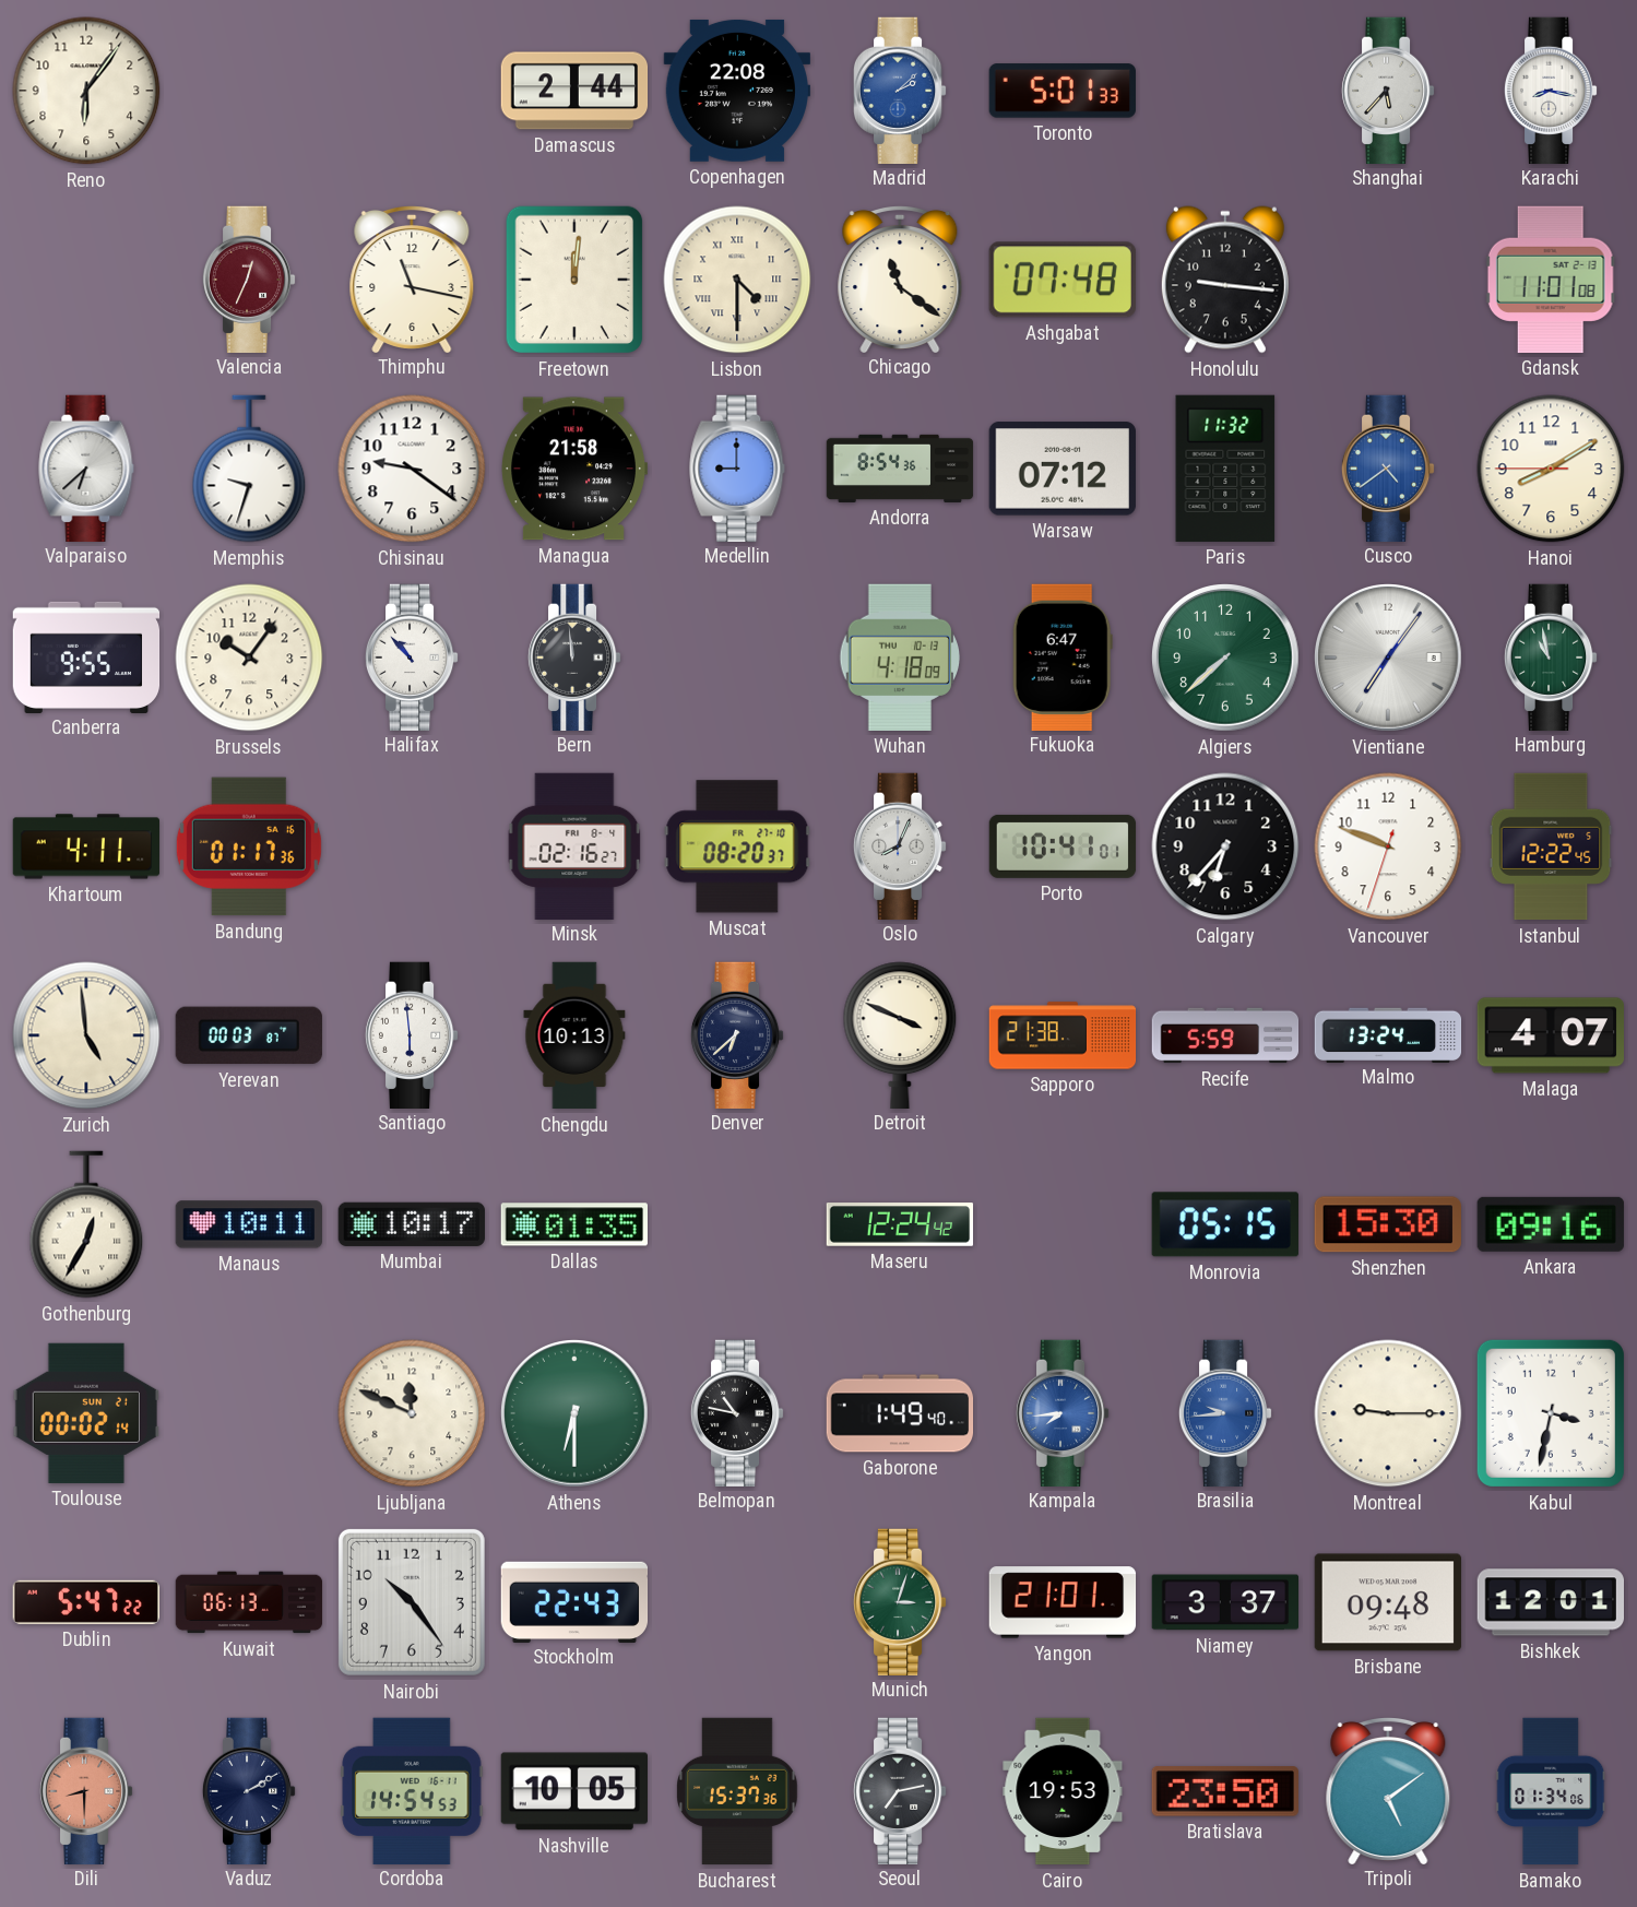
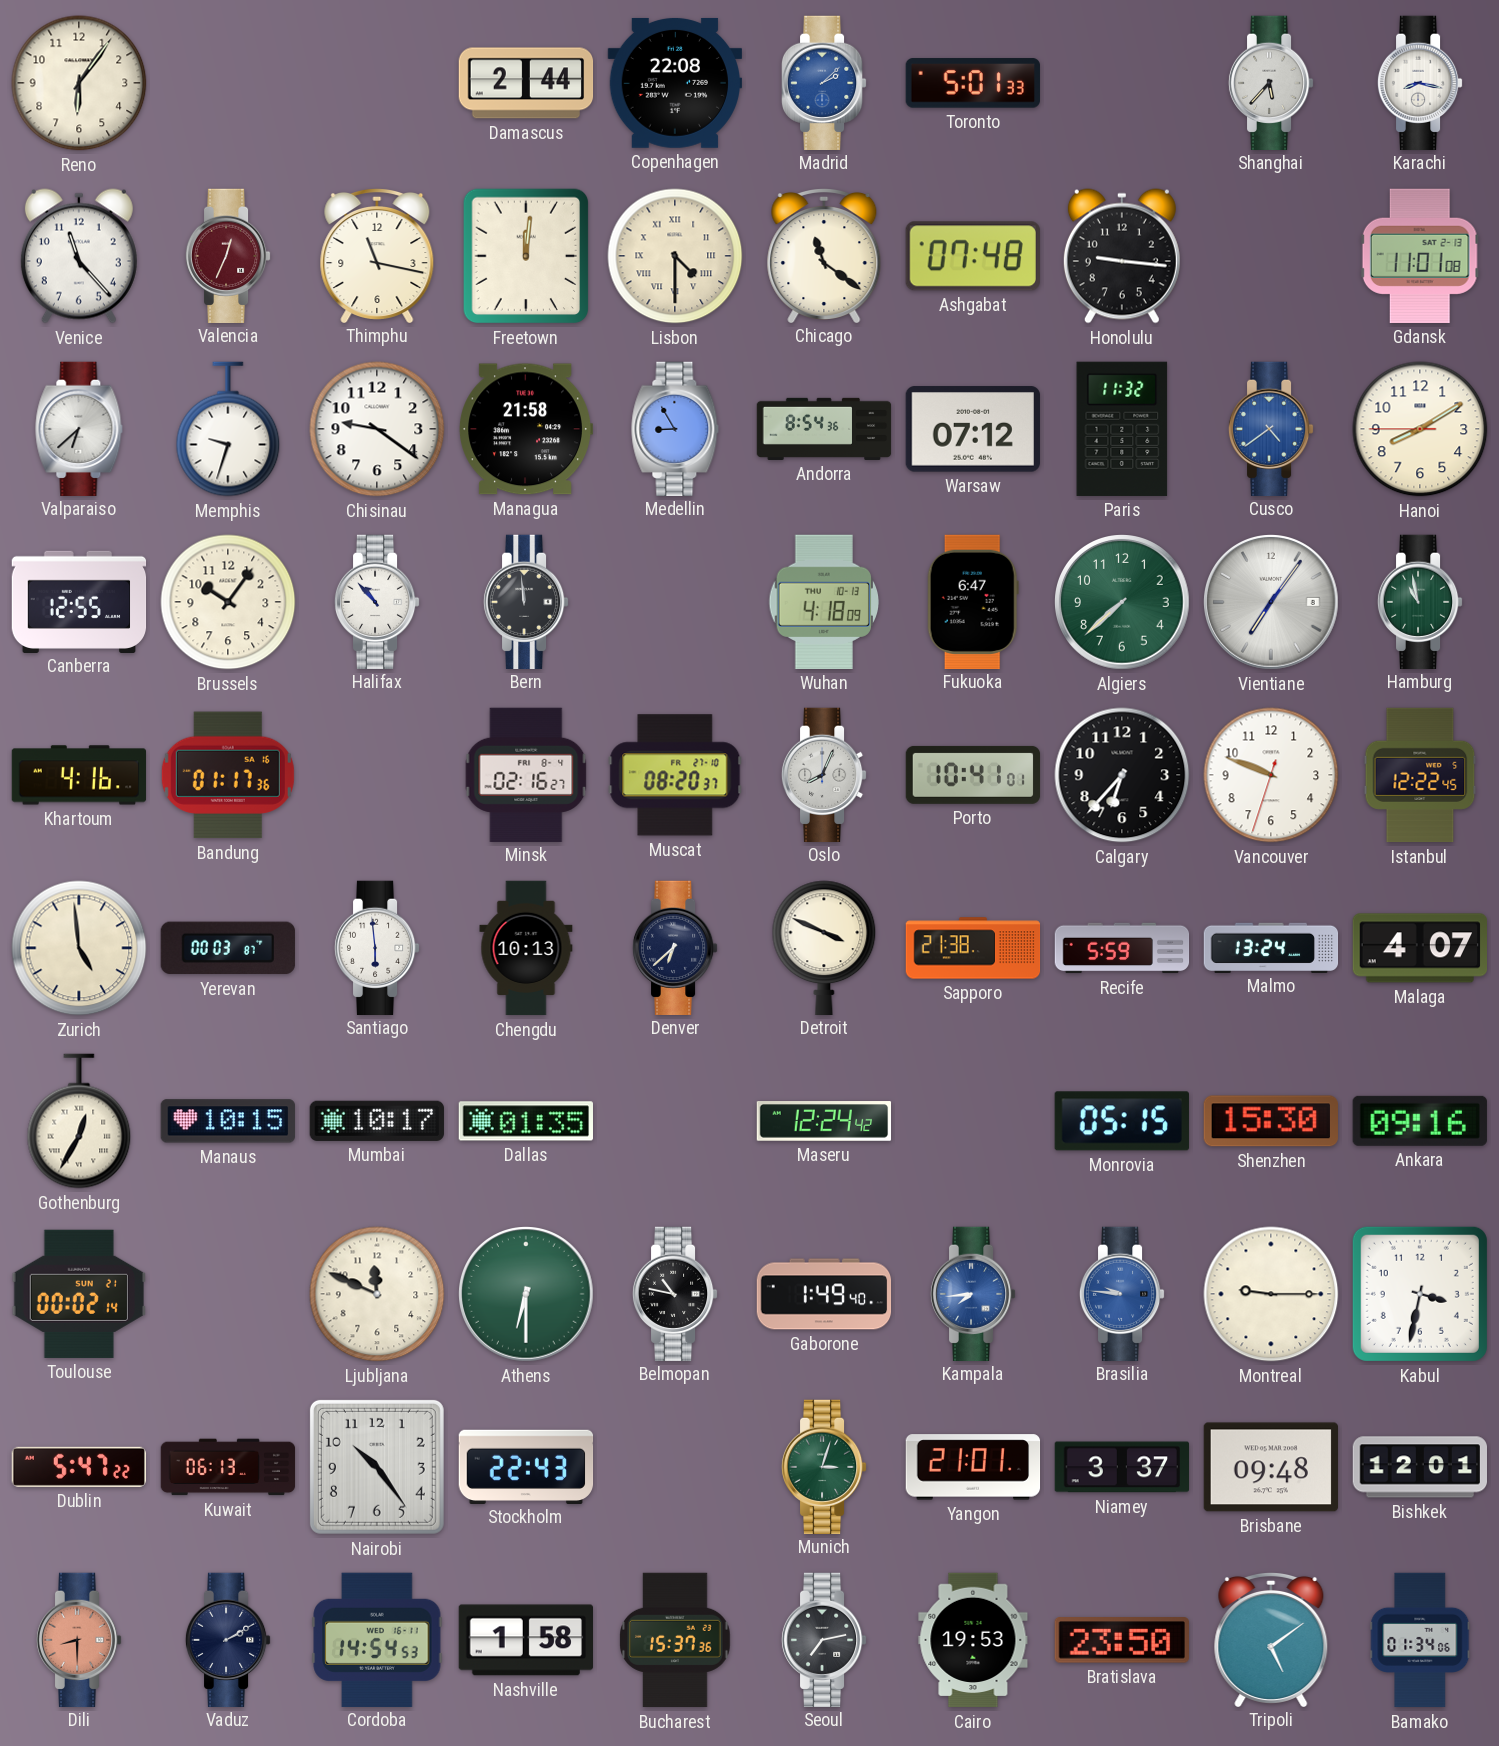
Venice: none -> 11:23 (79, 256)
Medellin: 9:00 -> 8:55 (675, 428)
Canberra: 9:55 -> 12:55 (79, 601)
Khartoum: 4:11 -> 4:16 (79, 775)
Manaus: 10:11 -> 10:15 (228, 1121)
Brasilia: 9:44 -> 9:46 (1122, 1293)
Nashville: 10:05 -> 1:58 (525, 1640)
